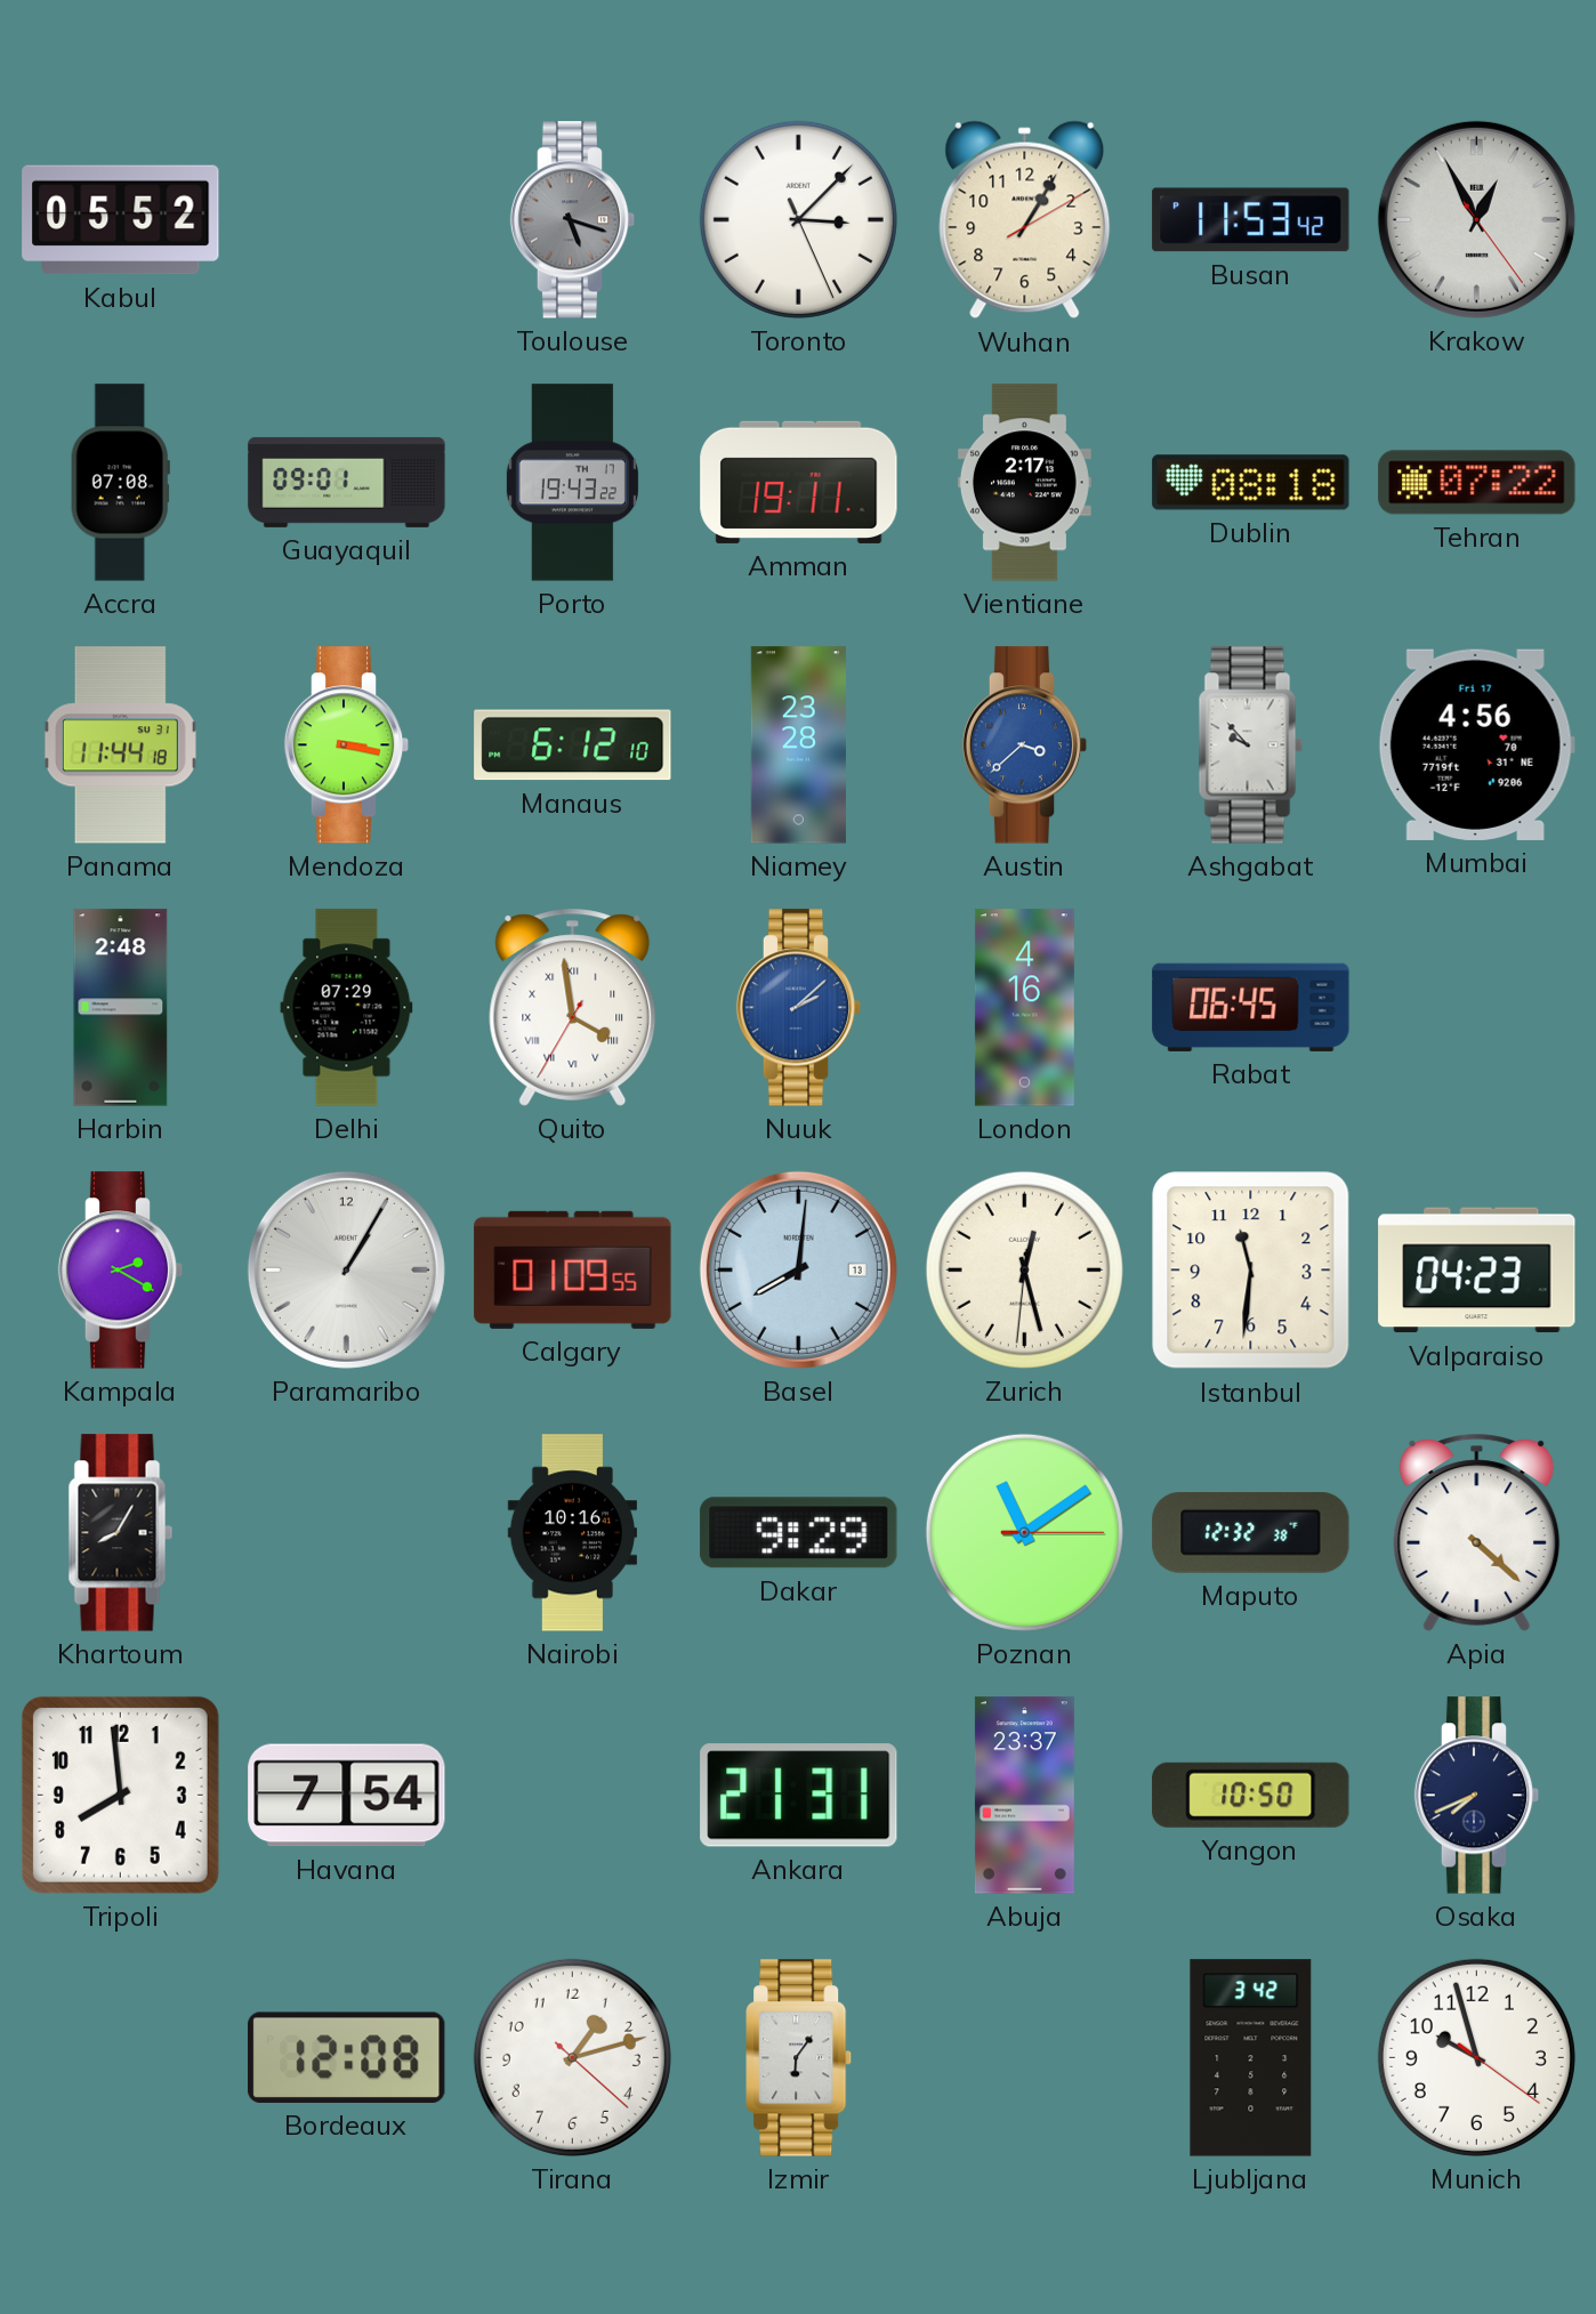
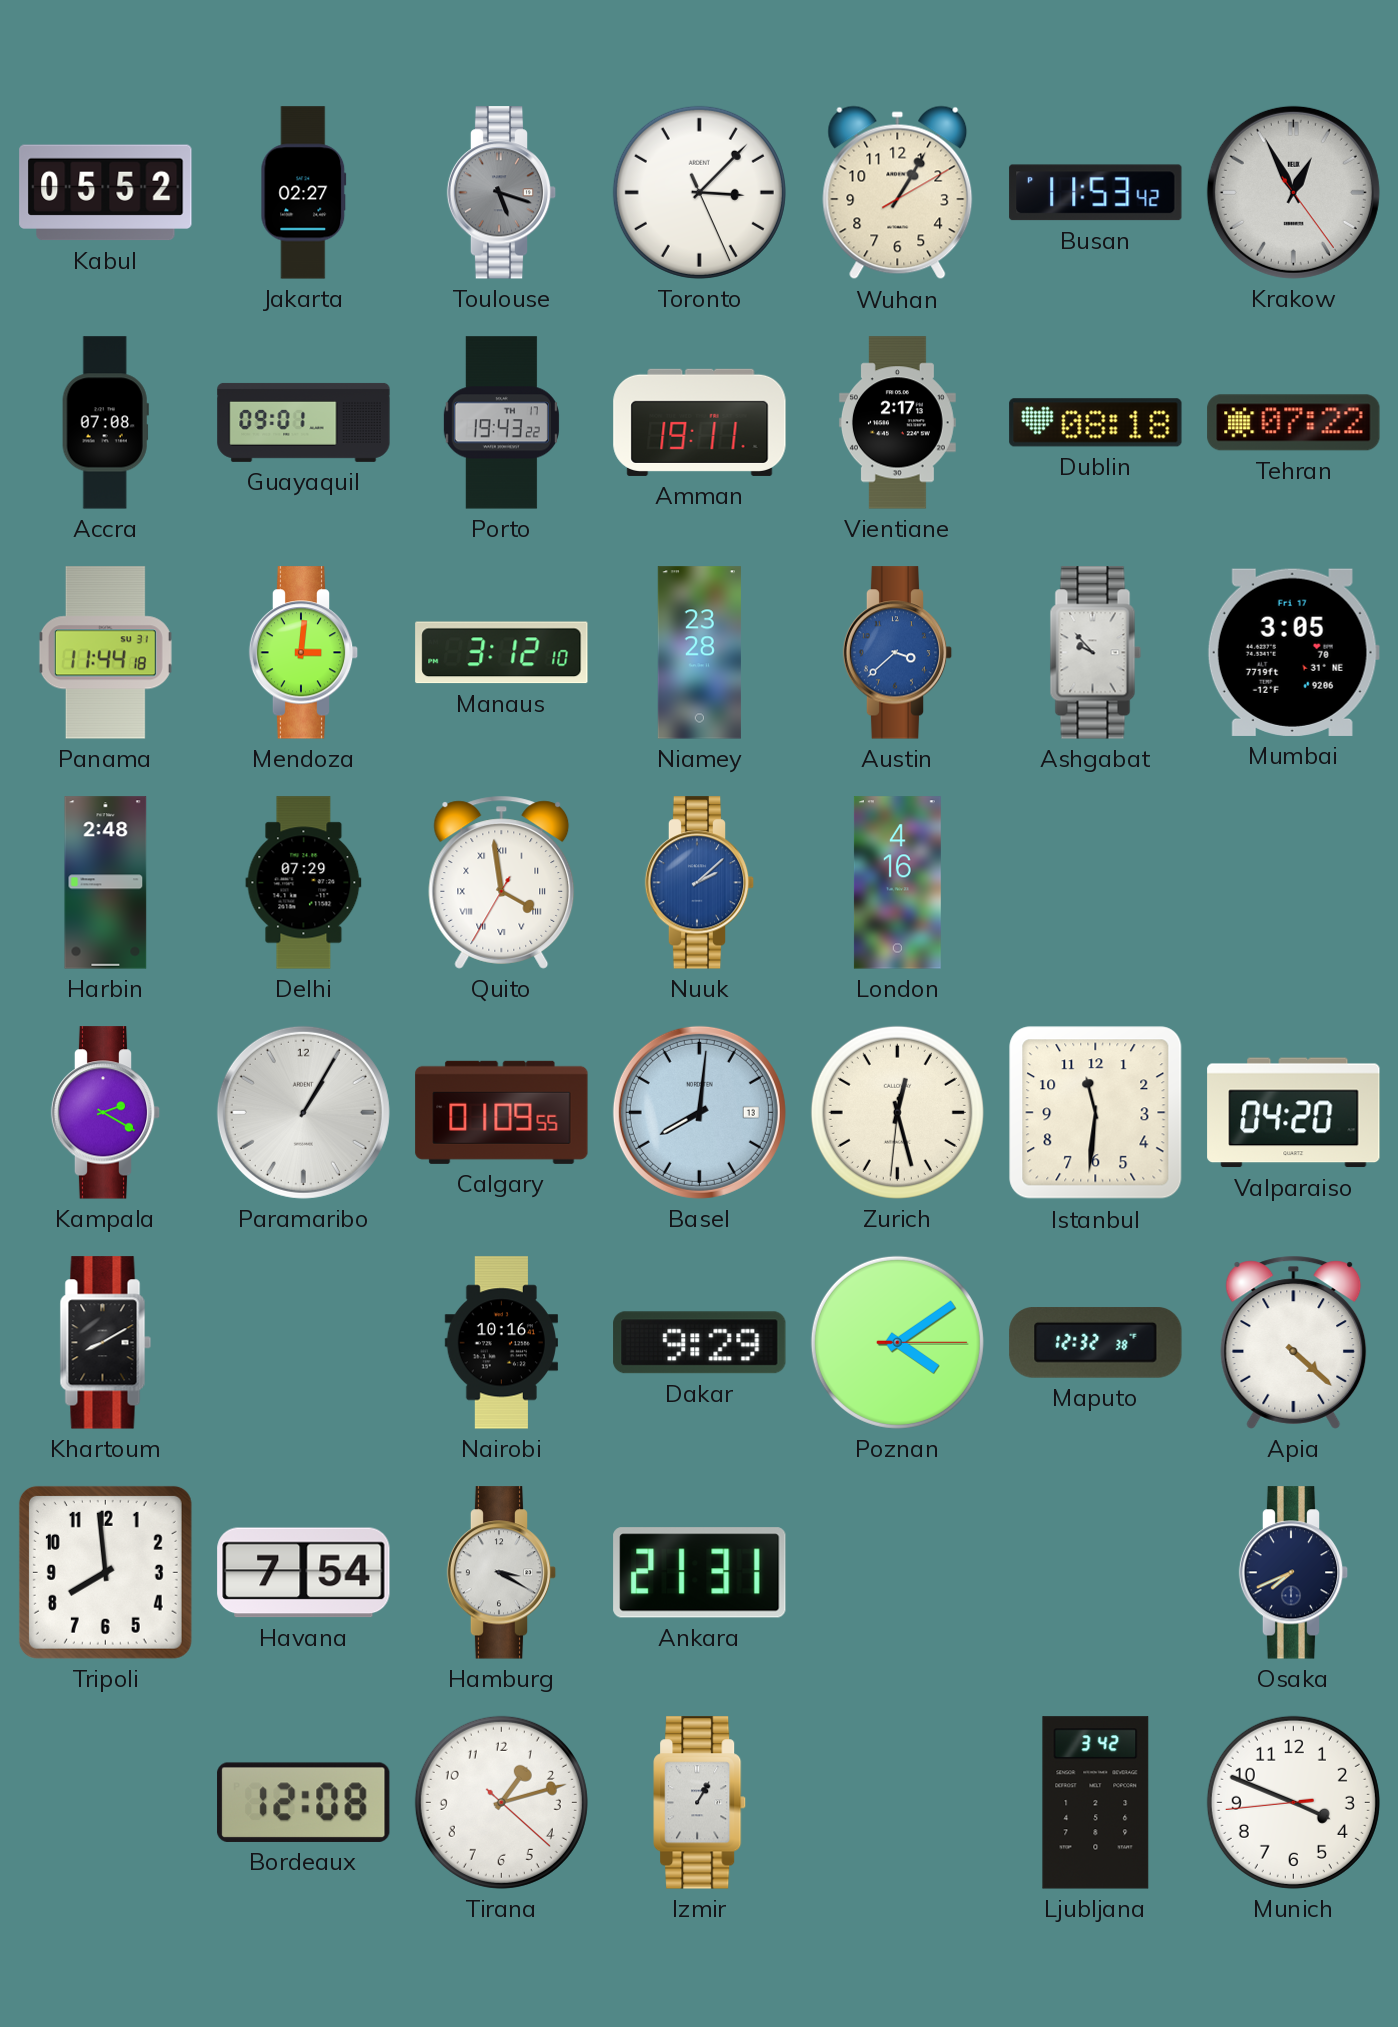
Jakarta: none -> 02:27 (304, 193)
Mendoza: 3:17 -> 3:01 (304, 653)
Manaus: 6:12 -> 3:12 (502, 653)
Mumbai: 4:56 -> 3:05 (1293, 652)
Rabat: 06:45 -> none (1251, 1007)
Valparaiso: 04:23 -> 04:20 (1294, 1113)
Khartoum: 8:05 -> 8:10 (106, 1343)
Poznan: 11:09 -> 4:09 (897, 1342)
Hamburg: none -> 3:20 (502, 1573)
Abuja: 23:37 -> none (1024, 1796)
Yangon: 10:50 -> none (1251, 1795)
Izmir: 6:06 -> 1:05 (700, 1803)
Munich: 9:57 -> 3:48 (1293, 1802)
